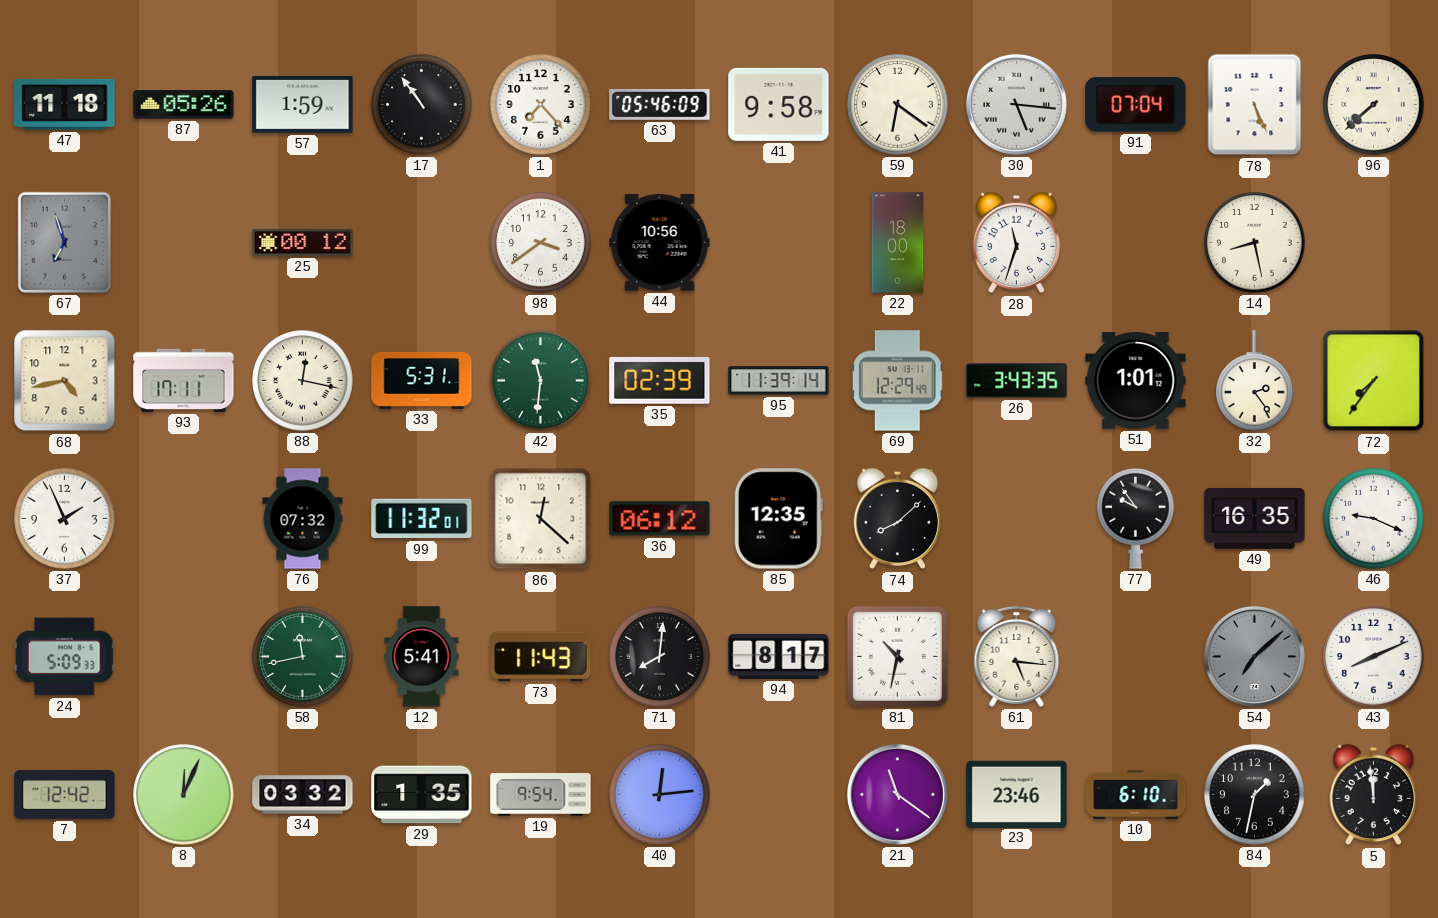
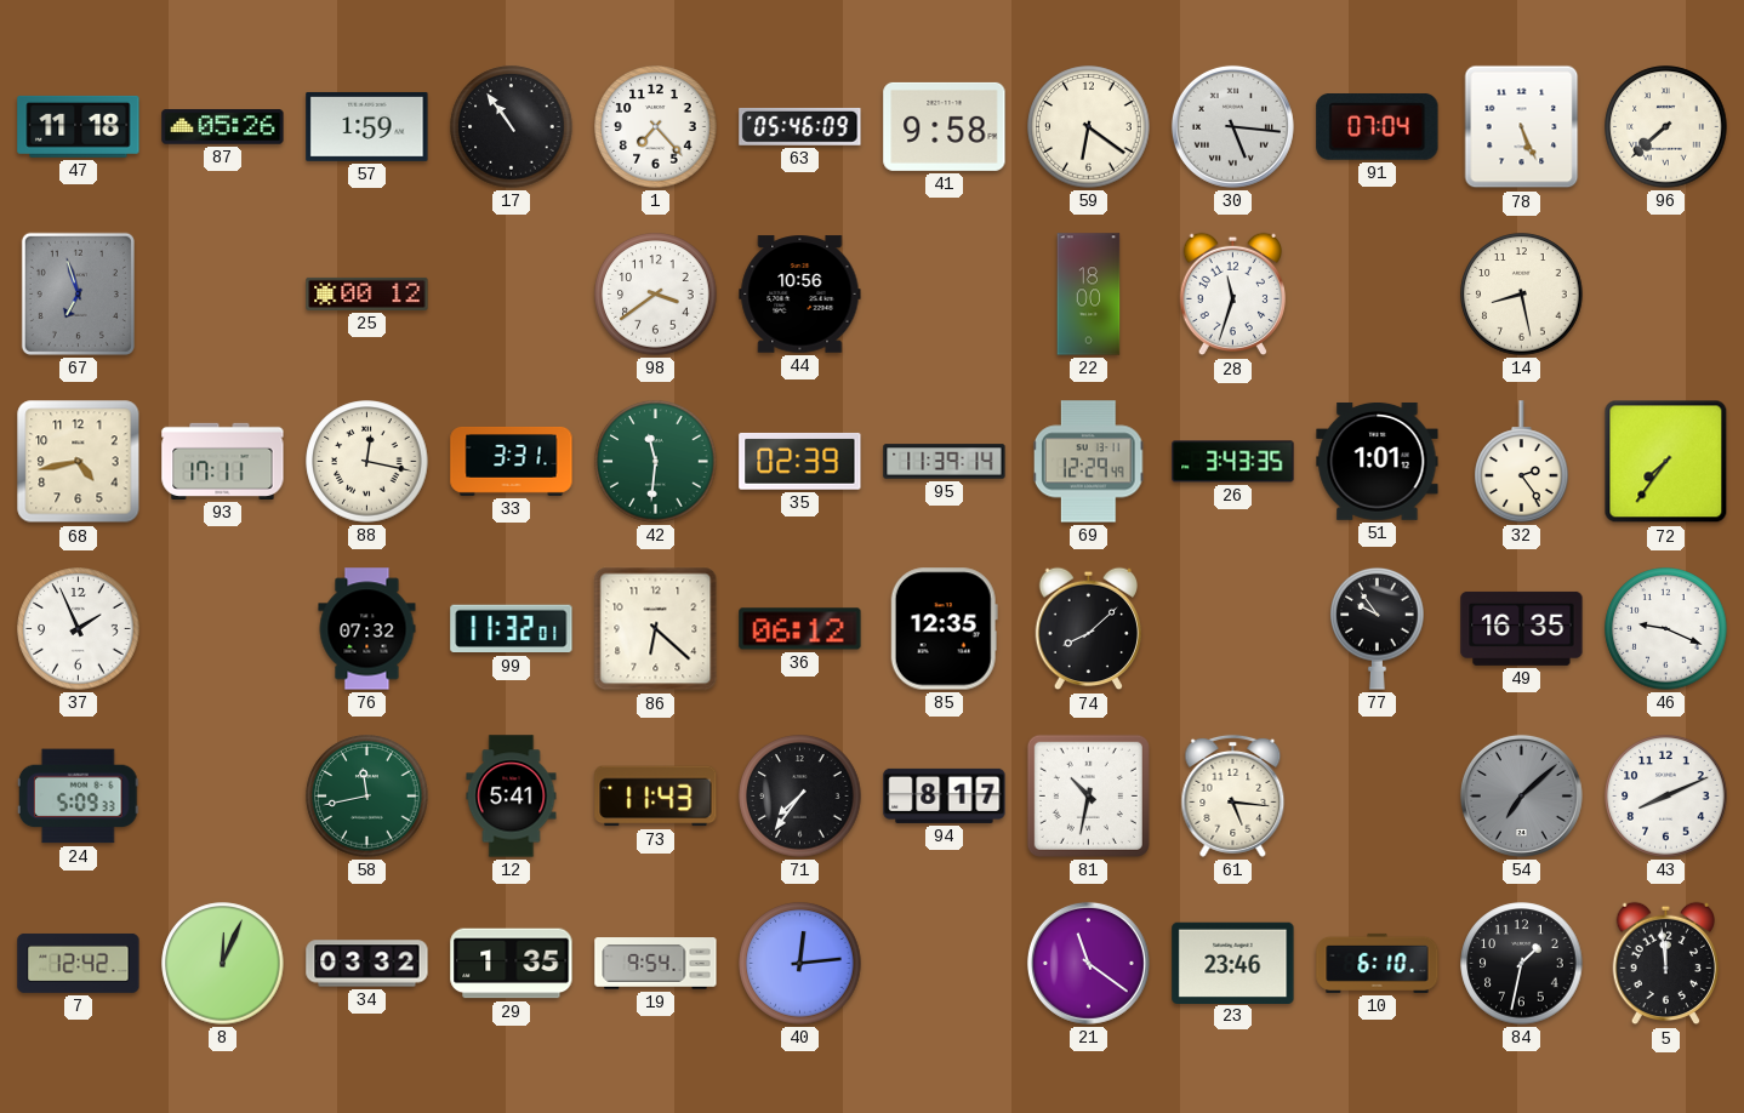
33: 5:31 -> 3:31 (512, 461)
86: 12:22 -> 6:22 (656, 629)
71: 8:01 -> 7:36 (800, 797)
